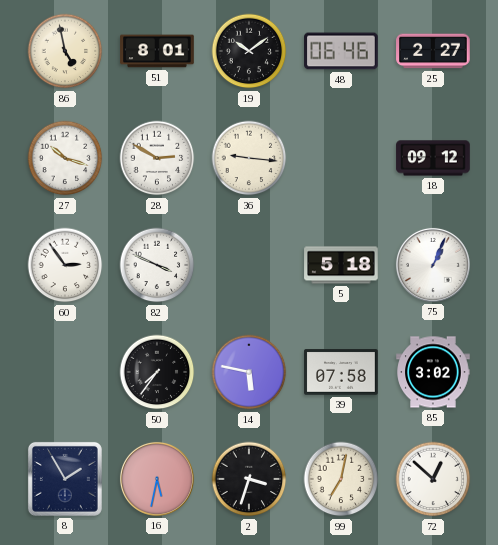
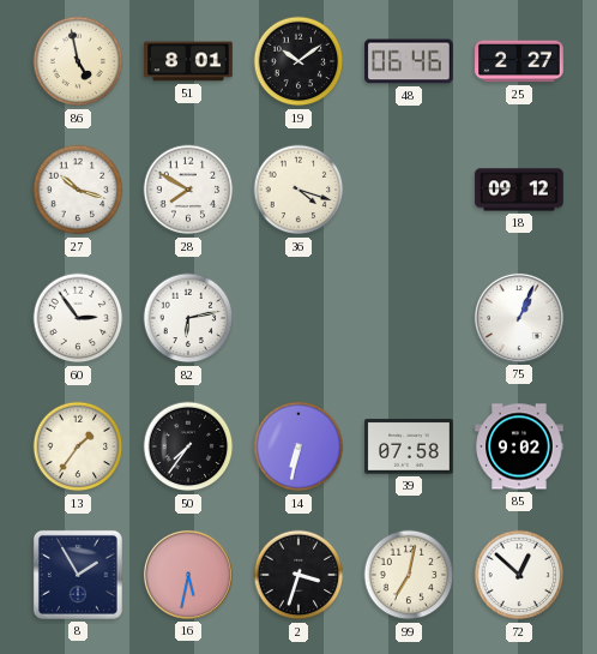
28: 2:50 -> 7:50 (188, 190)
36: 9:16 -> 4:18 (298, 190)
82: 3:49 -> 6:13 (188, 318)
5: 5:18 -> none (341, 265)
13: none -> 1:36 (78, 446)
14: 5:47 -> 6:32 (298, 446)
85: 3:02 -> 9:02 (519, 446)
